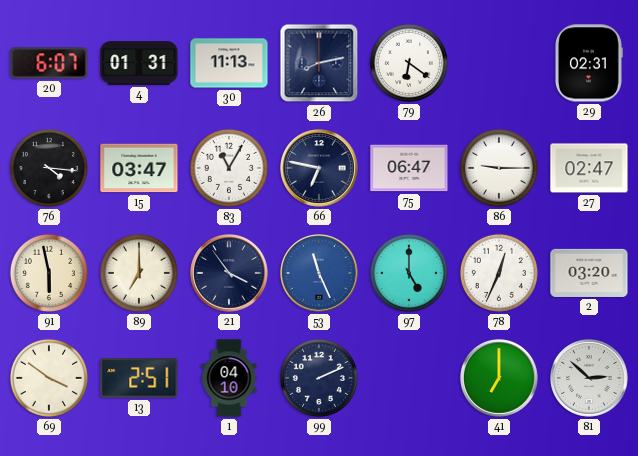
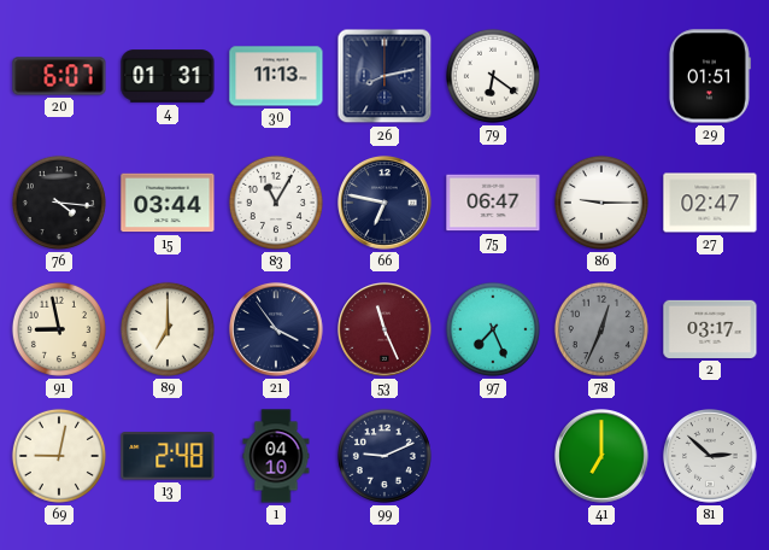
29: 02:31 -> 01:51 (710, 76)
15: 03:47 -> 03:44 (168, 203)
91: 5:58 -> 8:58 (59, 329)
53 dial: blue -> burgundy (384, 329)
97: 5:00 -> 7:26 (493, 329)
78 dial: white -> grey (601, 329)
2: 03:20 -> 03:17 (710, 329)
69: 3:51 -> 9:02 (59, 456)
13: 2:51 -> 2:48 (168, 456)
99: 2:11 -> 9:11 (384, 456)
